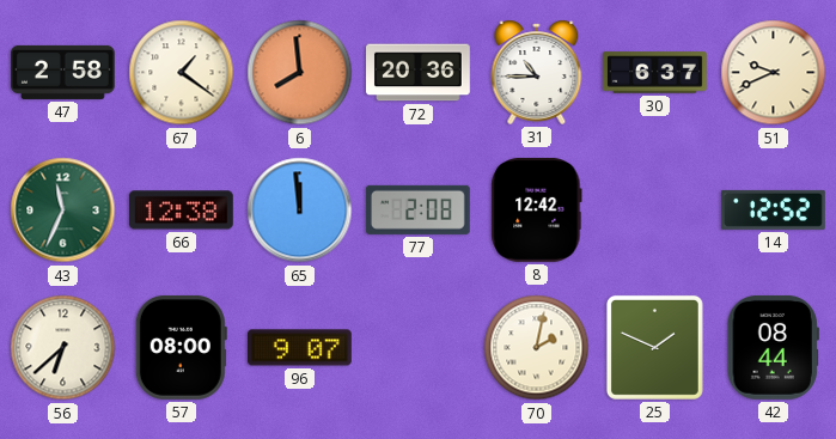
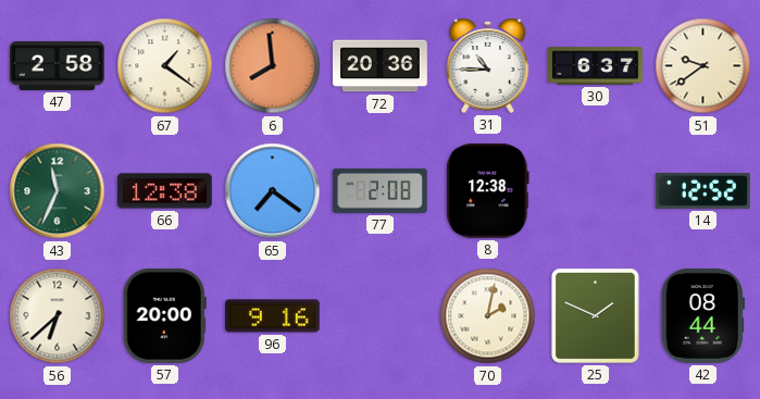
51: 9:41 -> 9:39 (703, 66)
65: 11:59 -> 7:21 (273, 191)
8: 12:42 -> 12:38 (488, 190)
57: 08:00 -> 20:00 (164, 315)
96: 9:07 -> 9:16 (272, 316)
